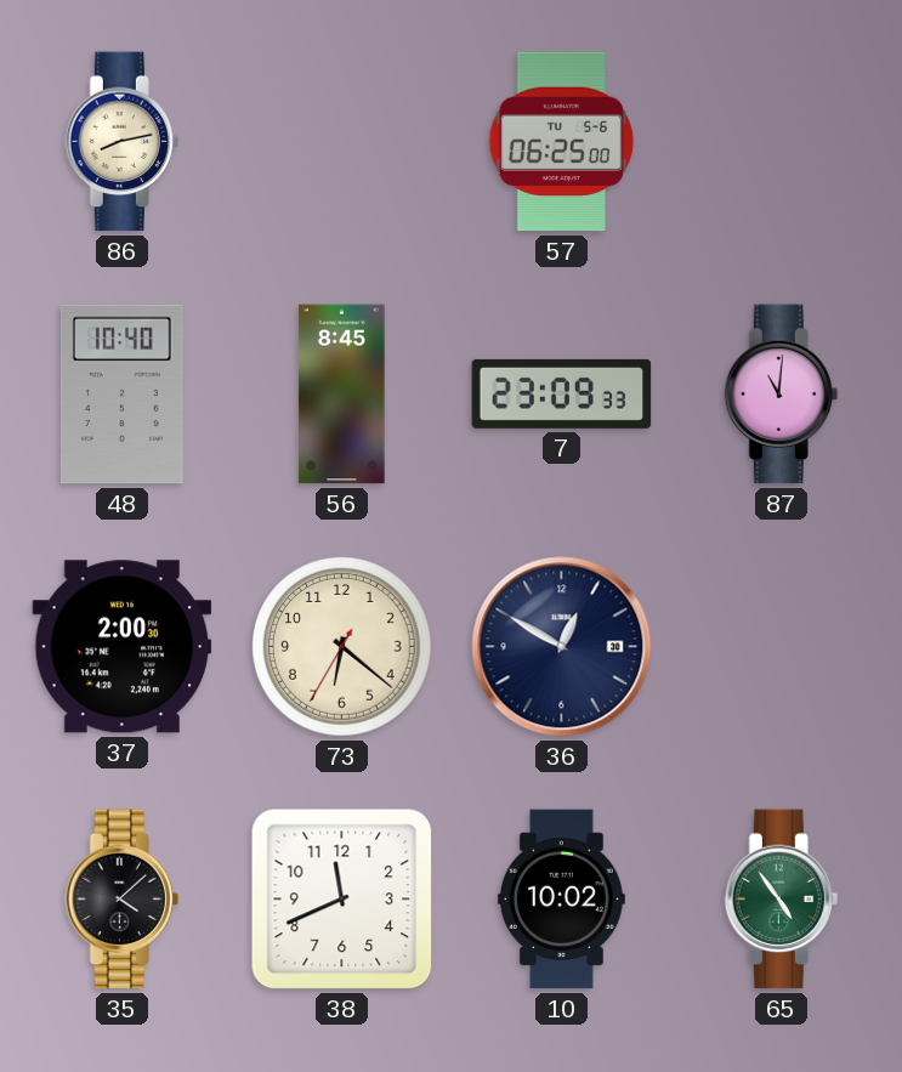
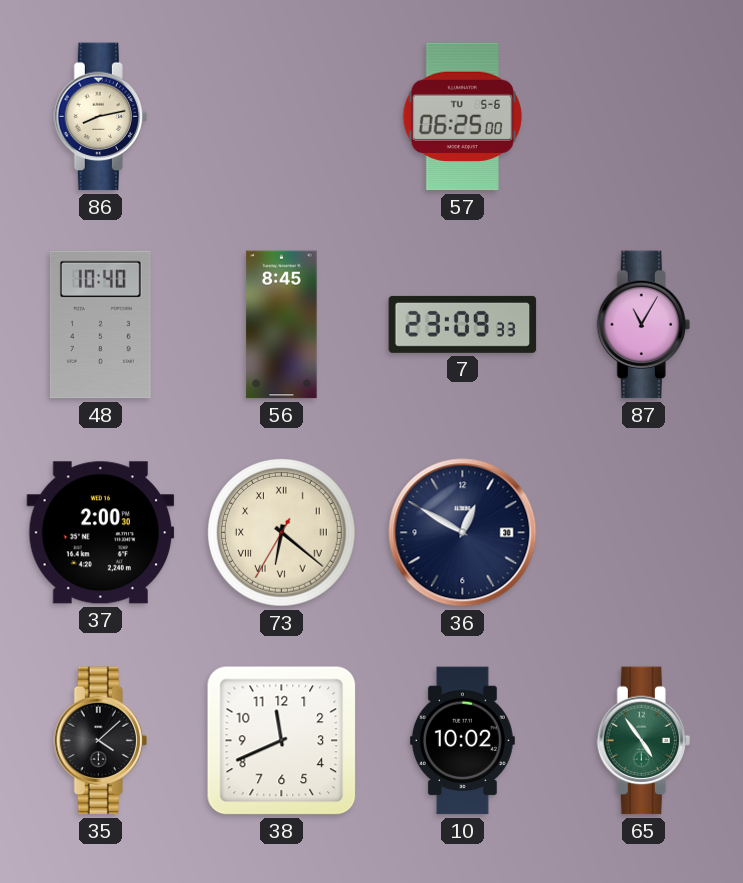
87: 11:01 -> 11:05 (643, 325)
73 numerals: Arabic -> Roman (282, 533)
